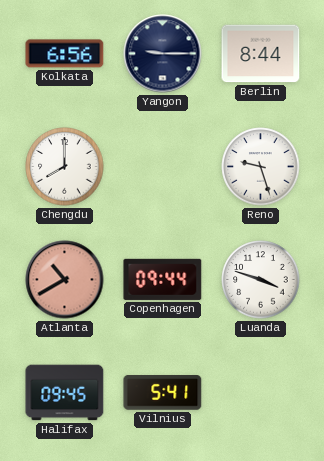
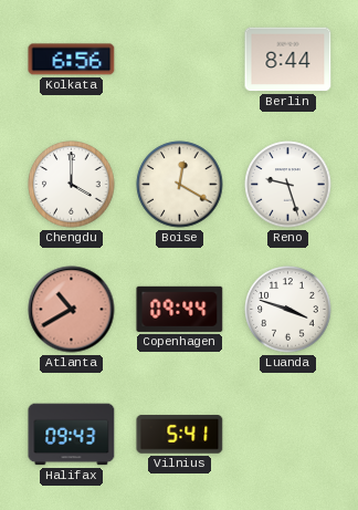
Yangon: 9:15 -> none (163, 54)
Chengdu: 8:00 -> 4:00 (72, 185)
Boise: none -> 12:20 (180, 185)
Halifax: 09:45 -> 09:43 (72, 435)
